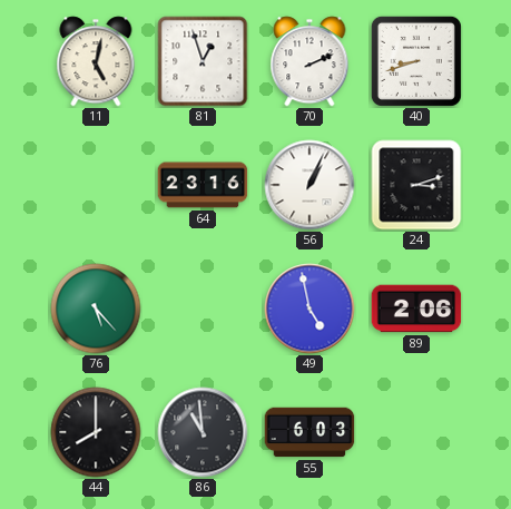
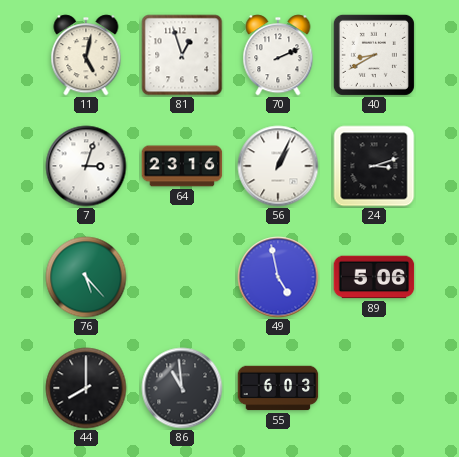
40: 8:42 -> 8:40 (374, 55)
7: none -> 3:03 (86, 166)
89: 2:06 -> 5:06 (374, 277)
